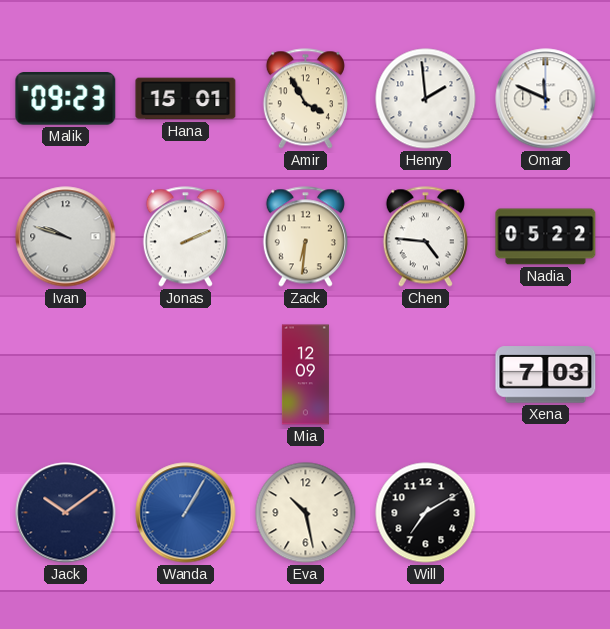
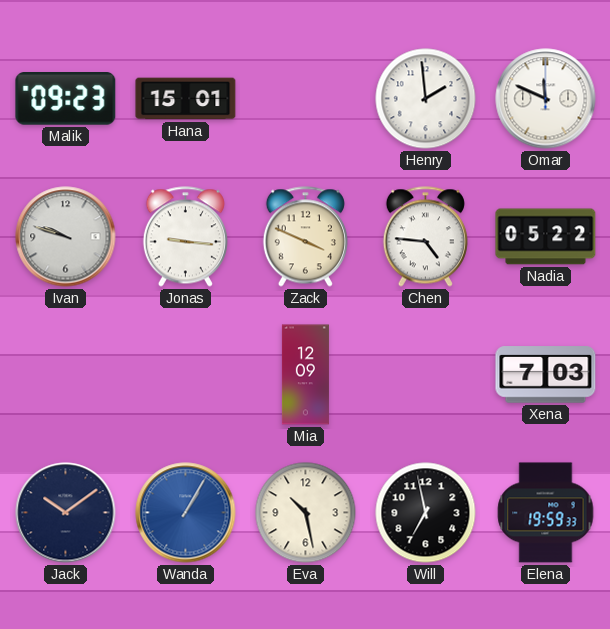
Amir: 3:55 -> none (305, 99)
Jonas: 2:11 -> 9:16 (185, 237)
Zack: 6:31 -> 3:49 (305, 237)
Will: 7:10 -> 6:58 (426, 513)
Elena: none -> 19:59 (546, 513)
